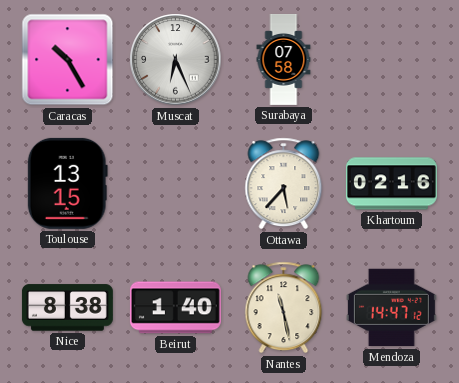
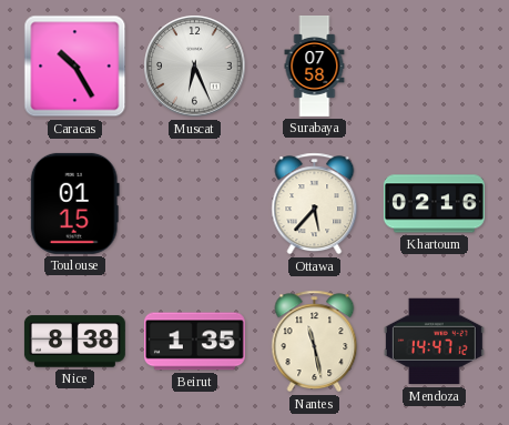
Toulouse: 13:15 -> 01:15 (74, 203)
Beirut: 1:40 -> 1:35 (194, 342)
